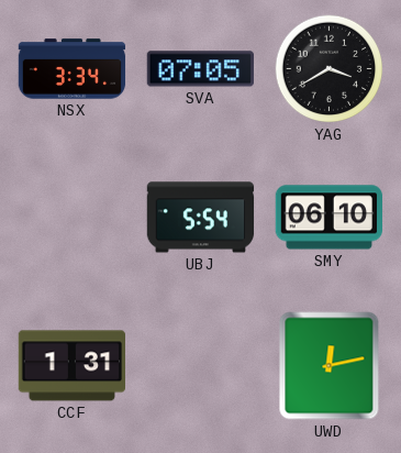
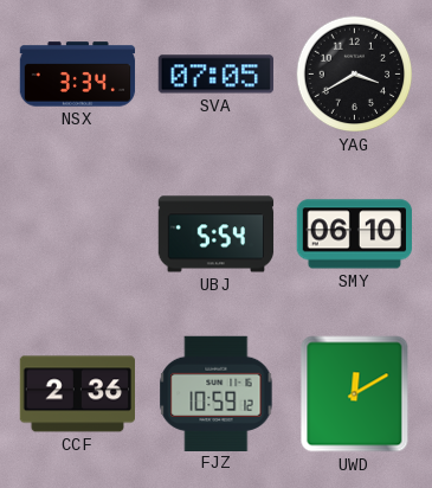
CCF: 1:31 -> 2:36 (78, 394)
FJZ: none -> 10:59 (217, 393)
UWD: 12:13 -> 12:10 (355, 394)
